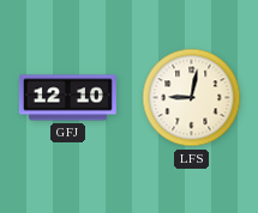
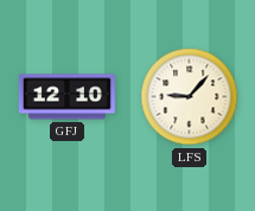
LFS: 9:02 -> 9:07 (190, 97)
